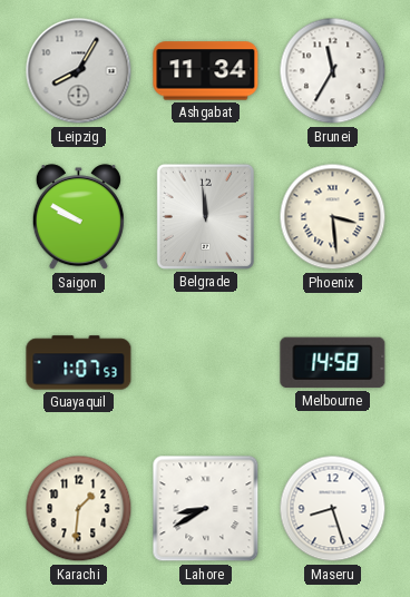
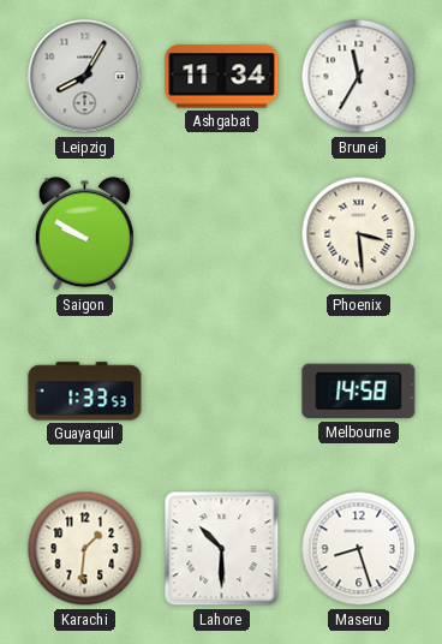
Belgrade: 11:59 -> none (205, 216)
Guayaquil: 1:07 -> 1:33 (85, 392)
Lahore: 8:40 -> 10:30 (222, 549)
